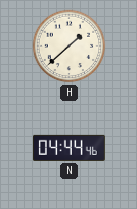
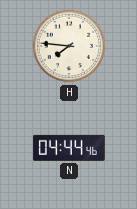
H: 1:38 -> 7:46 (69, 46)
